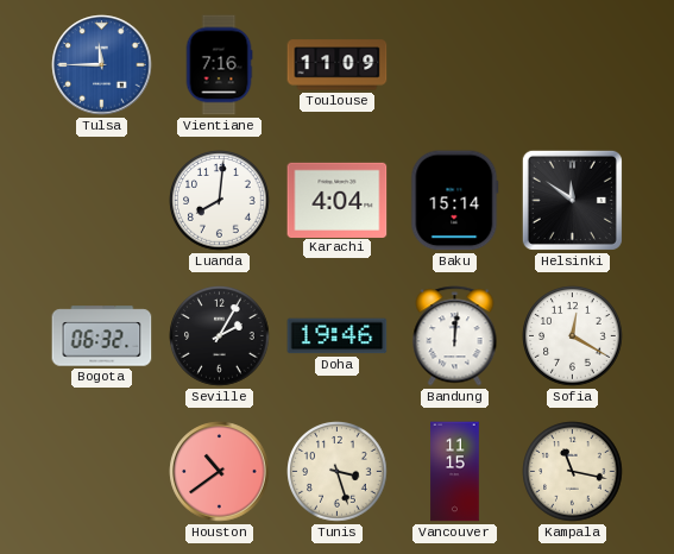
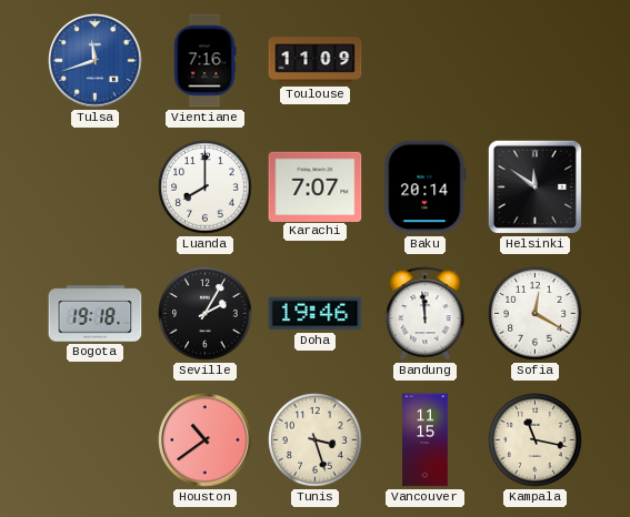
Tulsa: 11:45 -> 11:42 (96, 61)
Luanda: 8:01 -> 8:00 (206, 187)
Karachi: 4:04 -> 7:07 (316, 186)
Baku: 15:14 -> 20:14 (426, 187)
Bogota: 06:32 -> 19:18 (96, 314)
Bandung: 12:01 -> 11:59 (426, 314)
